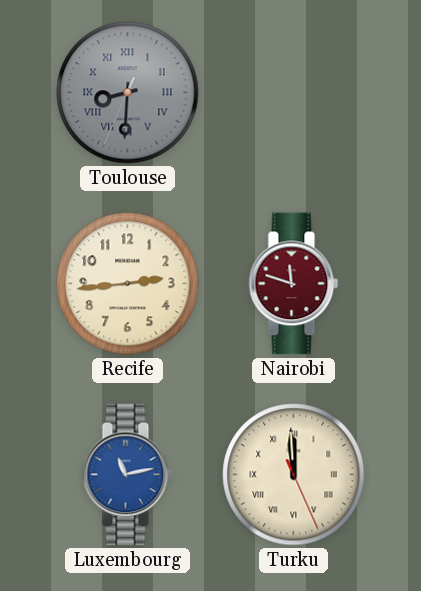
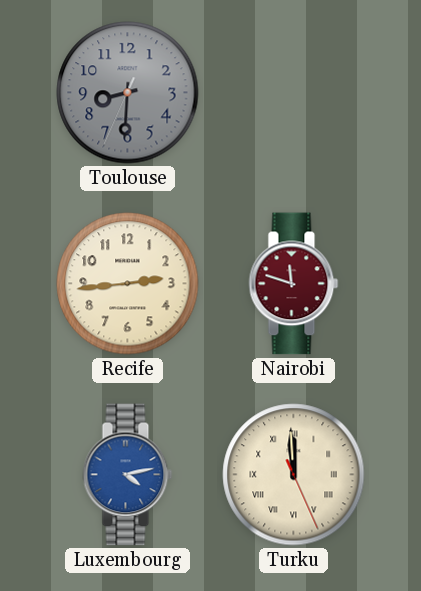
Toulouse numerals: Roman -> Arabic (128, 93)
Luxembourg: 11:13 -> 4:13 (128, 475)
